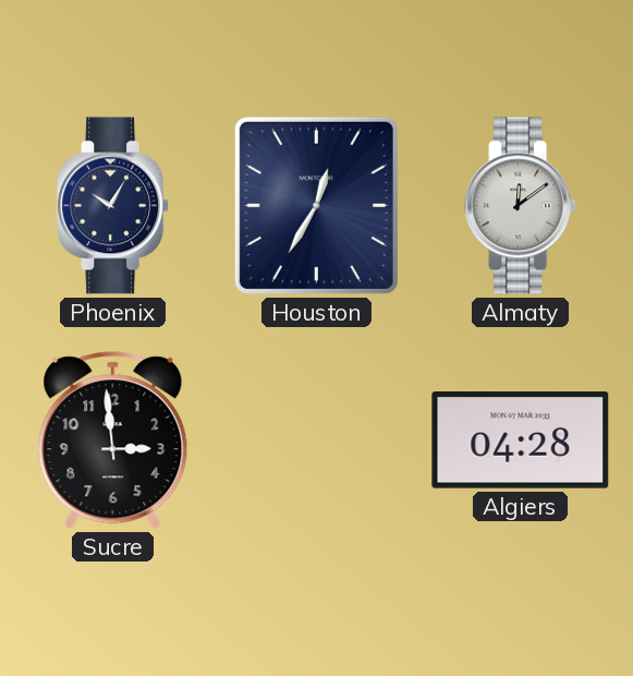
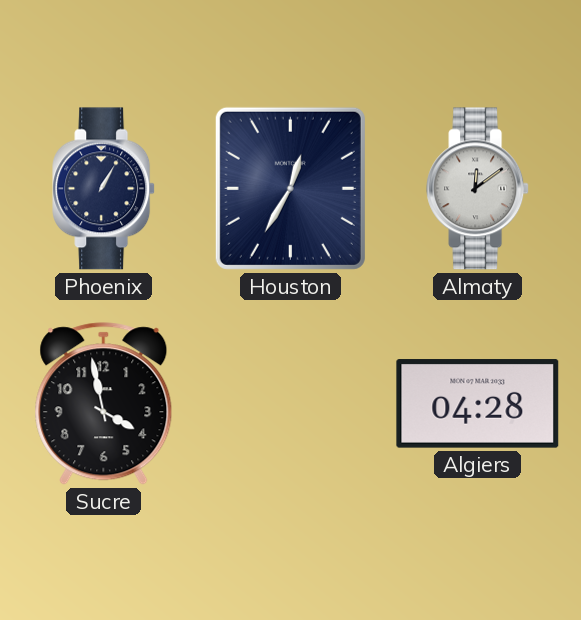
Phoenix: 10:05 -> 1:05 (104, 189)
Sucre: 2:59 -> 3:58 (104, 404)
